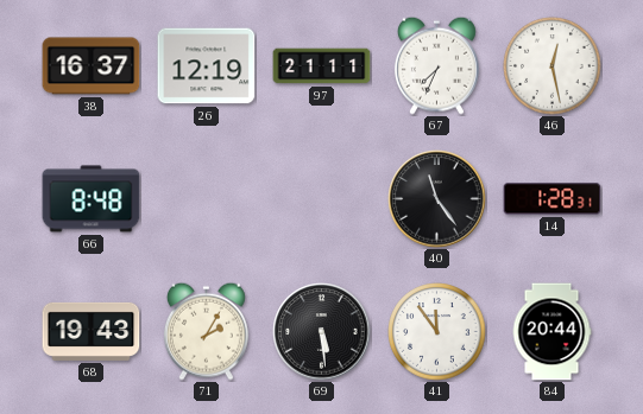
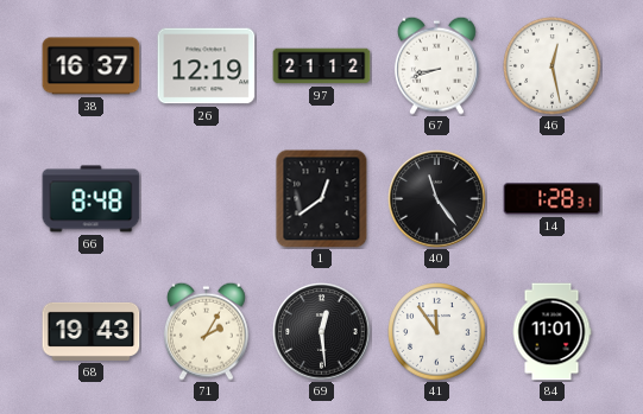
97: 21:11 -> 21:12 (322, 66)
67: 7:34 -> 8:42 (436, 65)
1: none -> 12:39 (322, 199)
69: 5:29 -> 12:29 (322, 332)
84: 20:44 -> 11:01 (551, 332)
